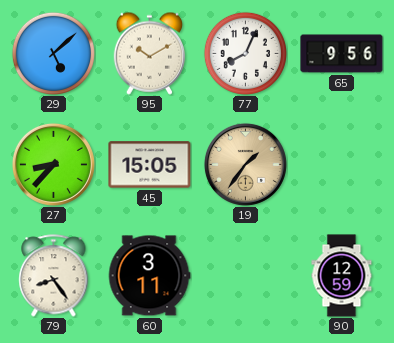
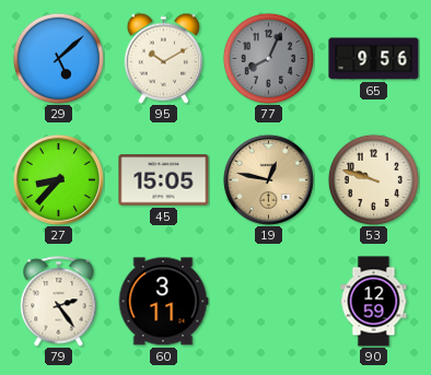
77 dial: white -> grey (268, 58)
19: 1:36 -> 12:47 (268, 179)
53: none -> 9:48 (373, 179)
79: 8:24 -> 2:24 (59, 302)
